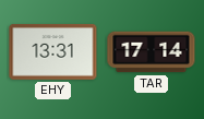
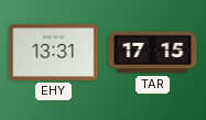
TAR: 17:14 -> 17:15 (153, 53)
